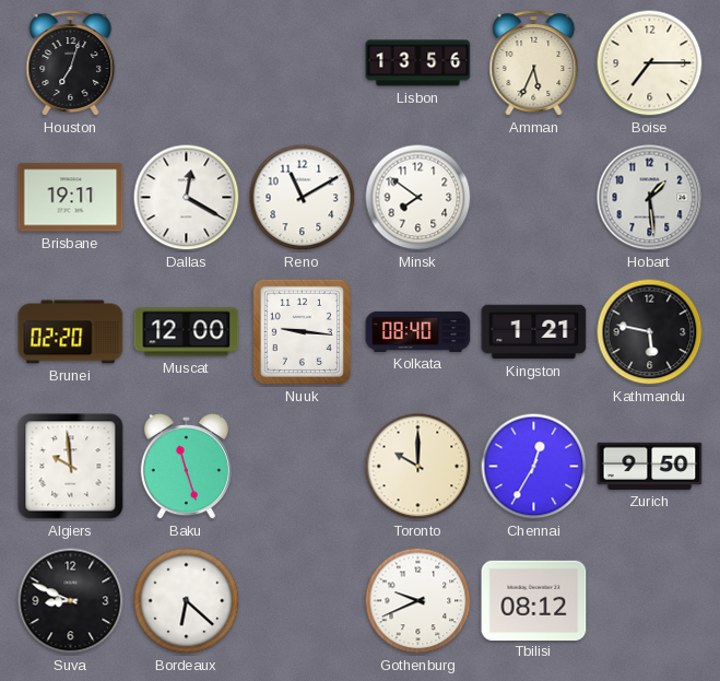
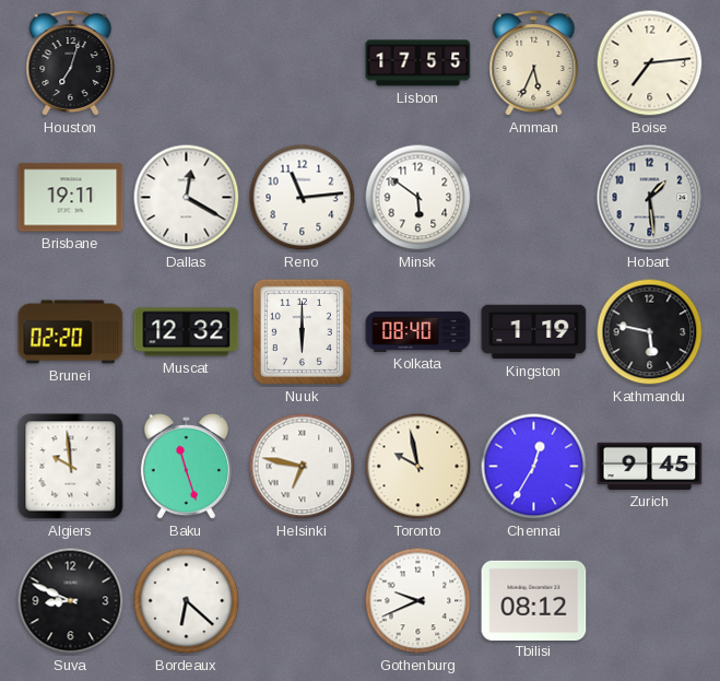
Lisbon: 13:56 -> 17:55 (418, 63)
Boise: 7:15 -> 7:14 (650, 63)
Reno: 11:10 -> 11:14 (303, 198)
Minsk: 7:51 -> 5:51 (418, 198)
Muscat: 12:00 -> 12:32 (187, 332)
Nuuk: 9:16 -> 6:00 (302, 331)
Kingston: 1:21 -> 1:19 (534, 332)
Helsinki: none -> 6:47 (303, 467)
Toronto: 10:00 -> 9:58 (418, 467)
Zurich: 9:50 -> 9:45 (650, 466)
